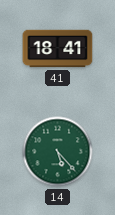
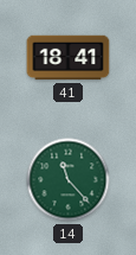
14: 5:23 -> 11:23 (69, 180)
